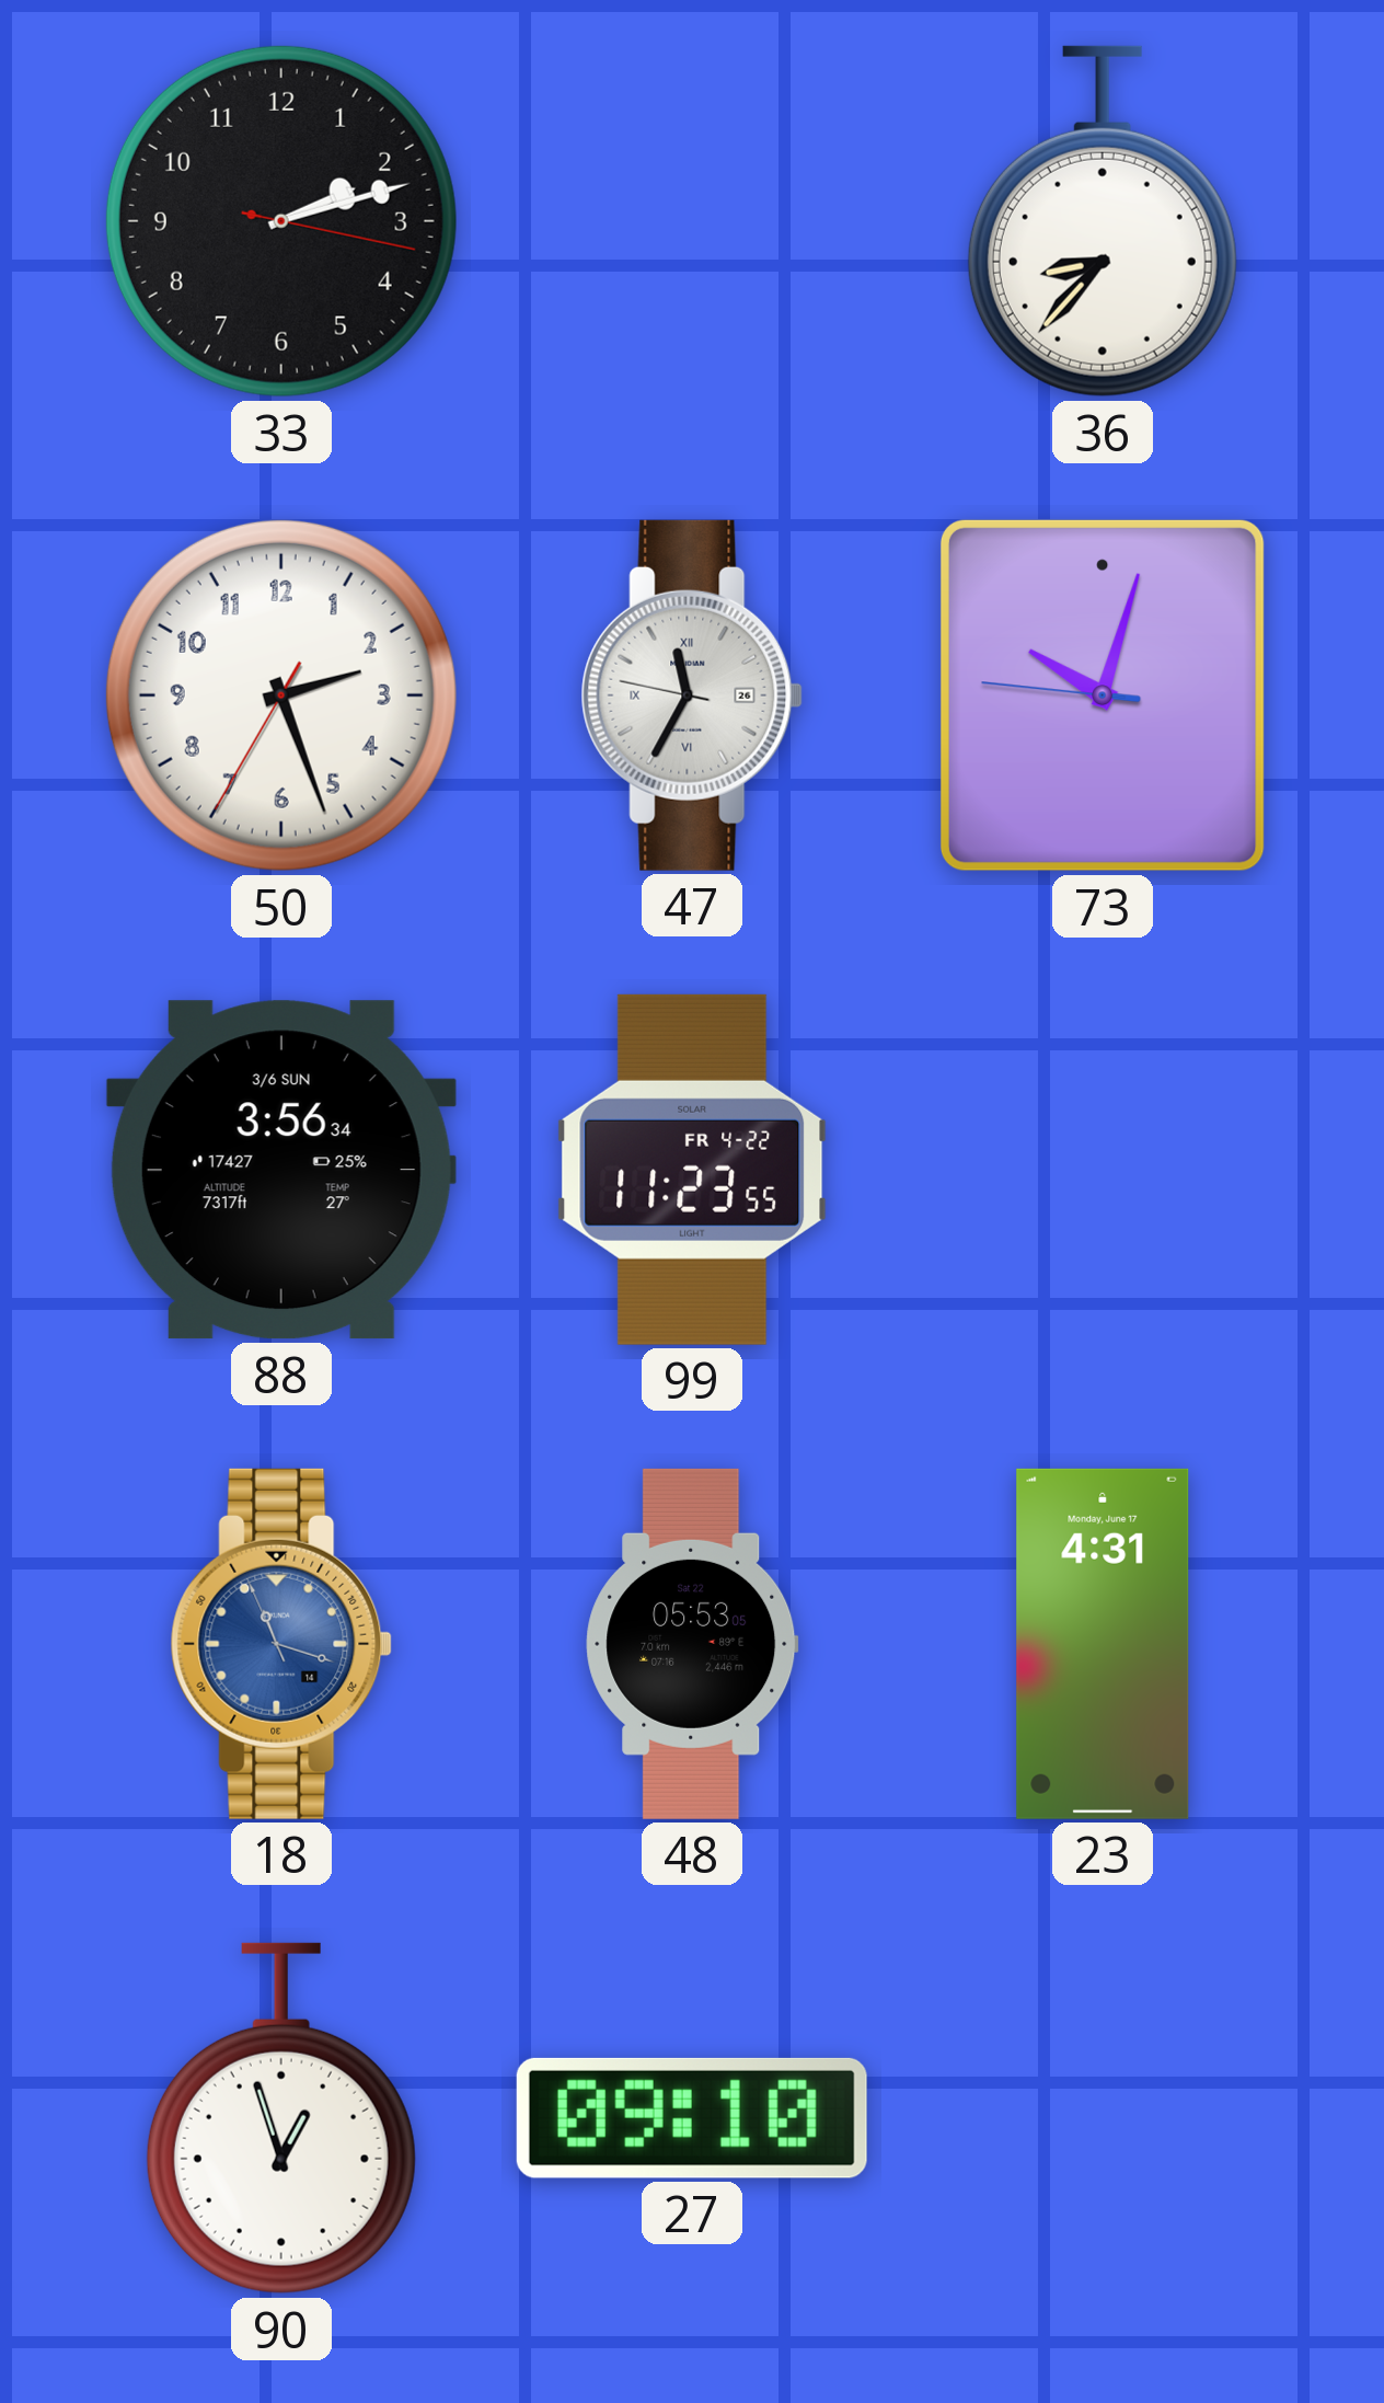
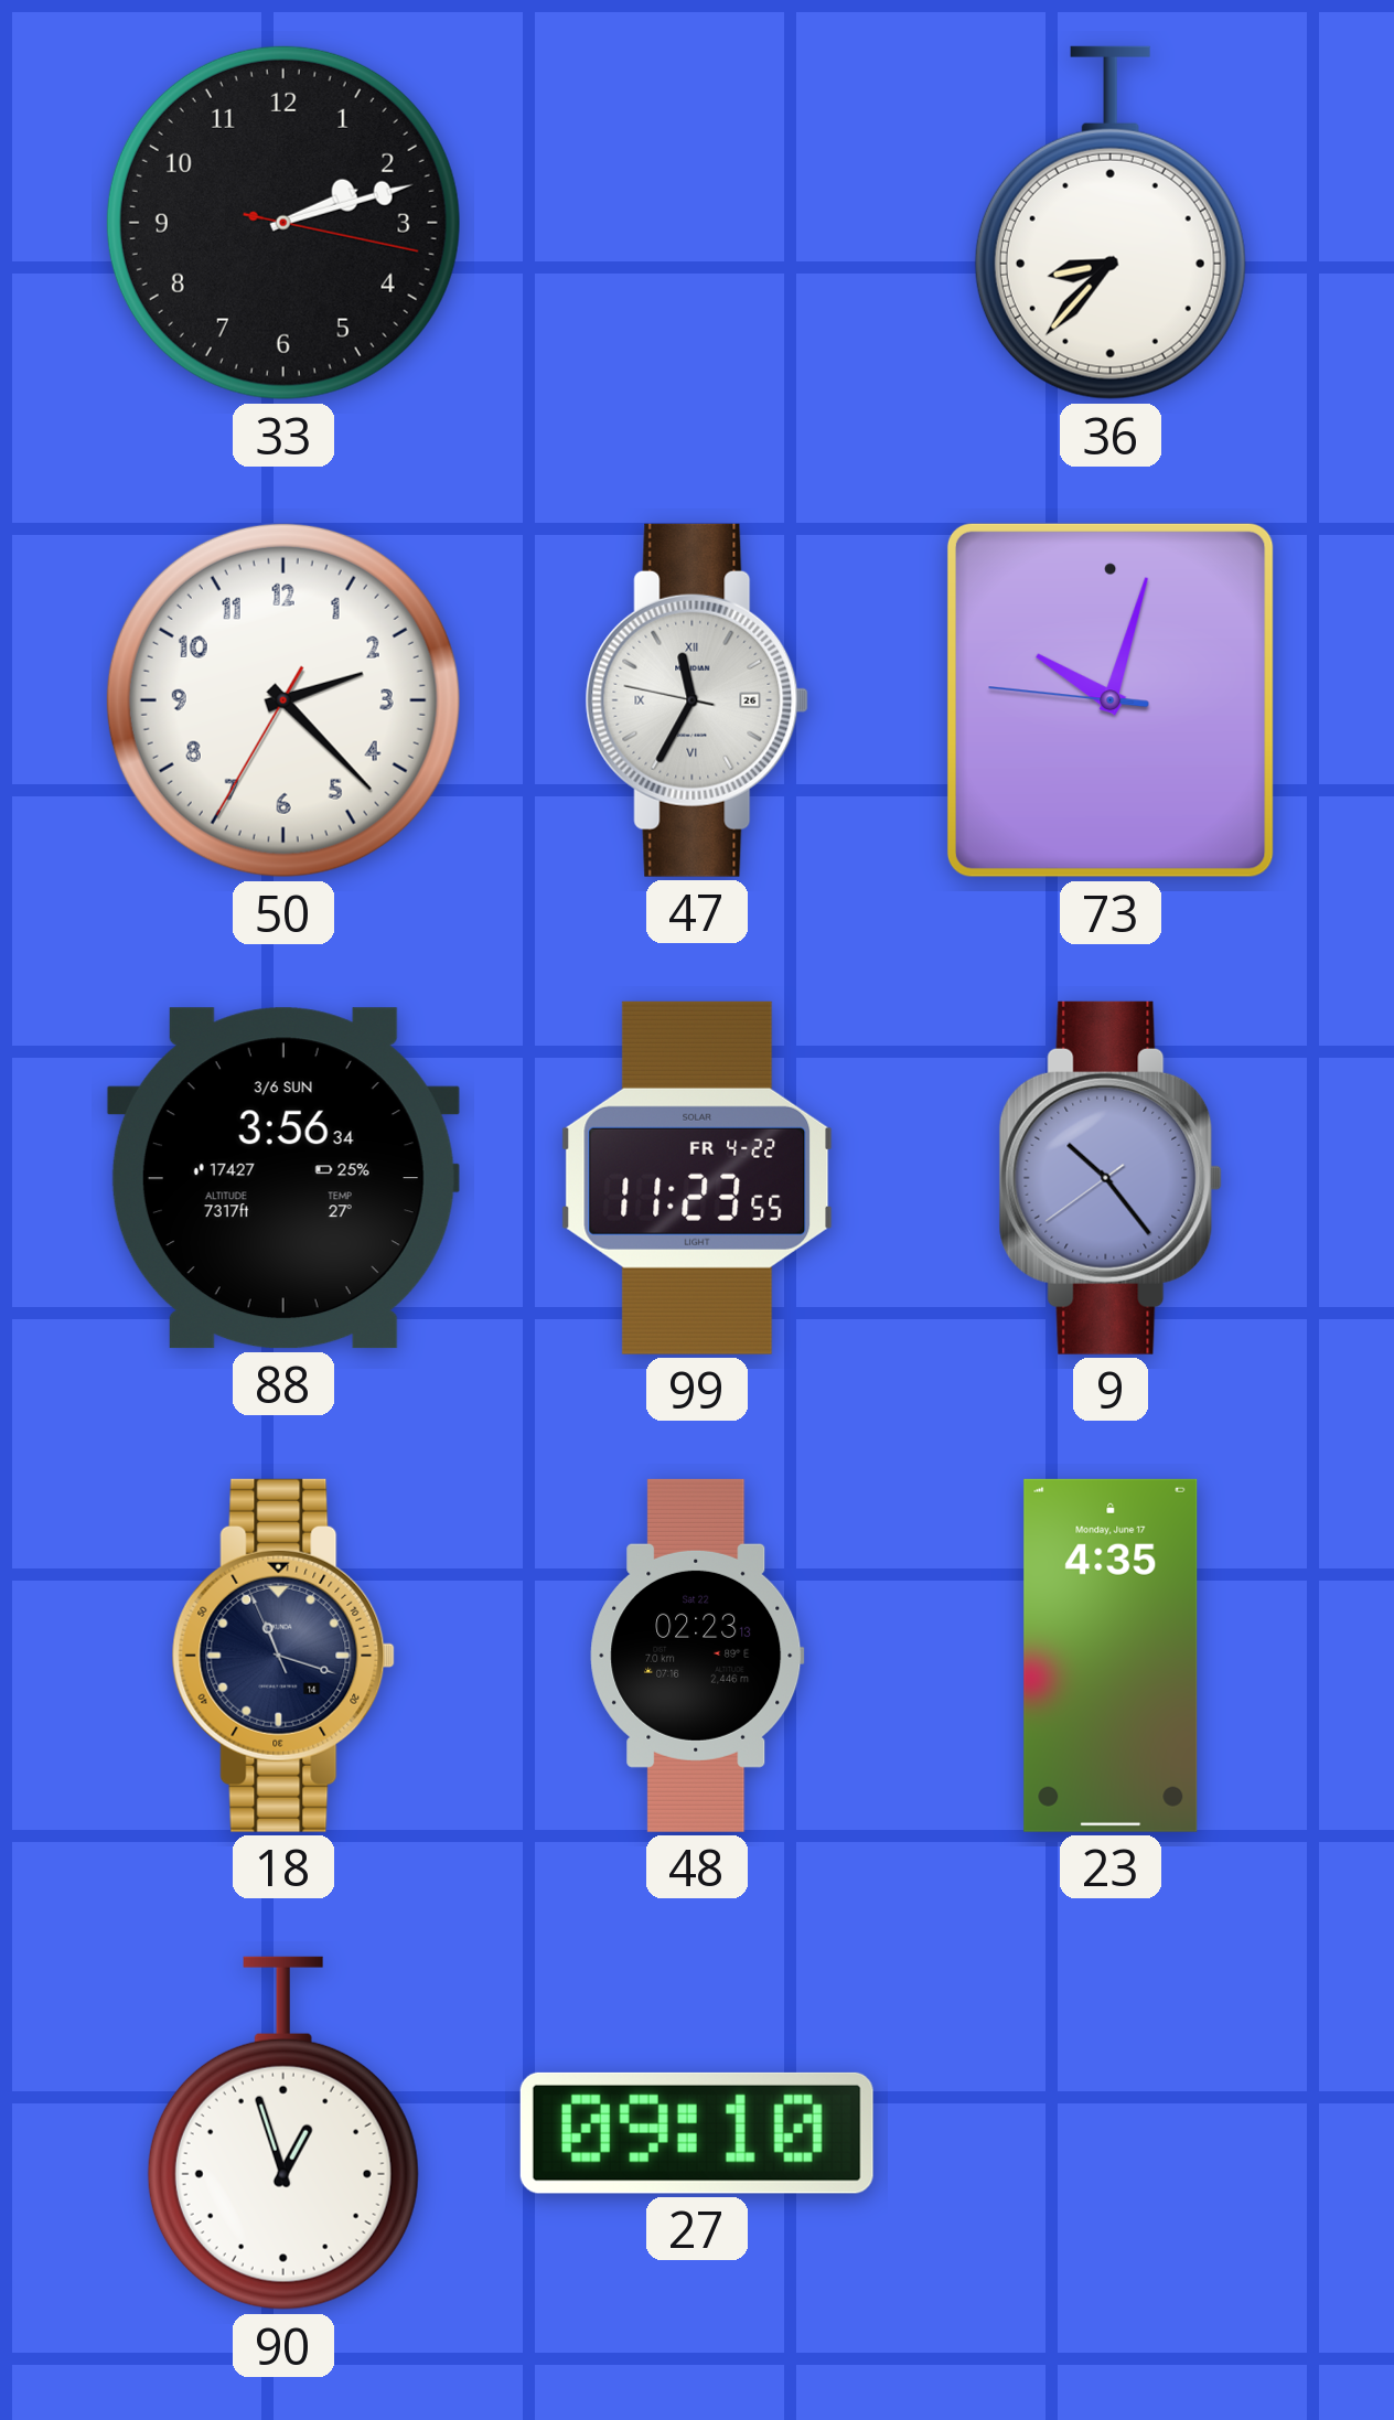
50: 2:26 -> 2:22 (283, 700)
9: none -> 10:23 (1111, 1178)
18 dial: blue -> navy (283, 1656)
48: 05:53 -> 02:23 (697, 1656)
23: 4:31 -> 4:35 (1111, 1656)
